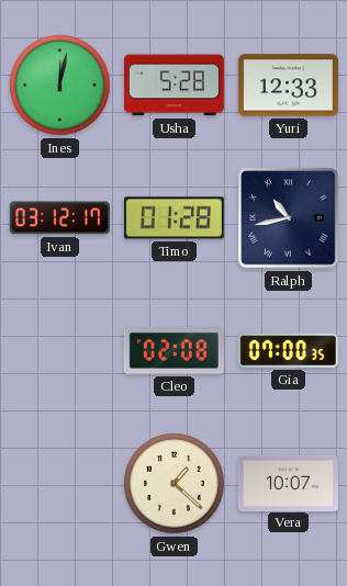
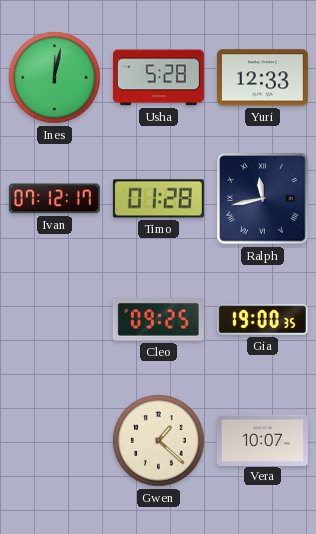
Ivan: 03:12 -> 07:12 (54, 199)
Ralph: 10:43 -> 11:43 (263, 199)
Cleo: 02:08 -> 09:25 (158, 320)
Gia: 07:00 -> 19:00 (262, 319)
